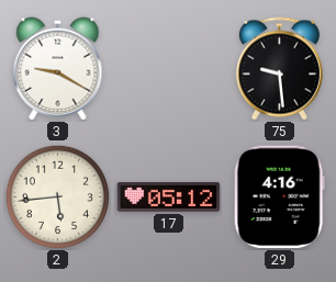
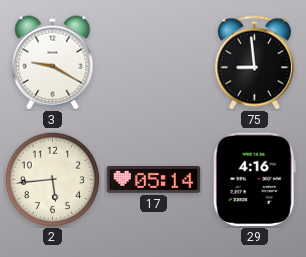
75: 9:29 -> 8:59 (254, 63)
17: 05:12 -> 05:14 (154, 180)
